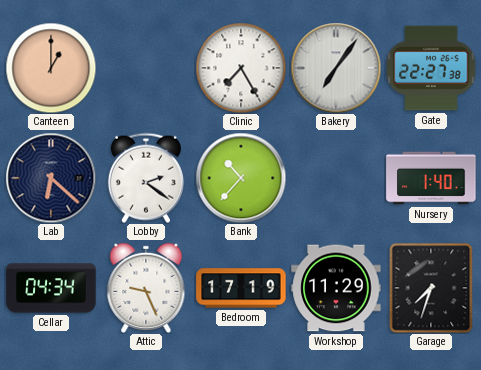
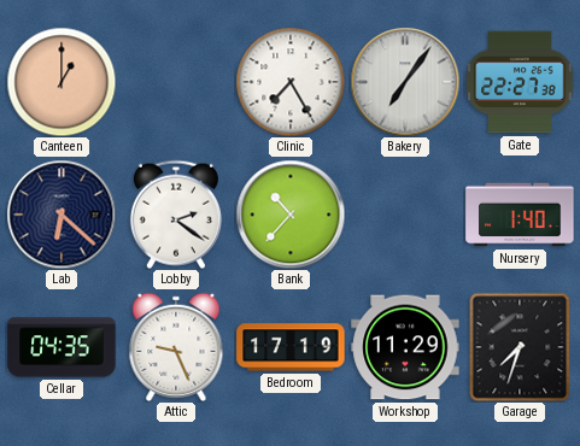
Cellar: 04:34 -> 04:35 (61, 347)
